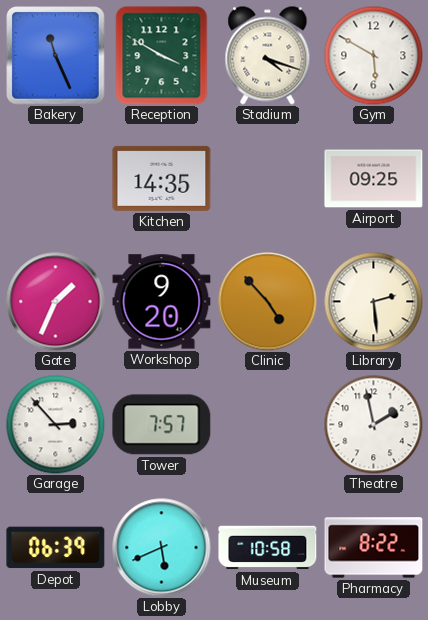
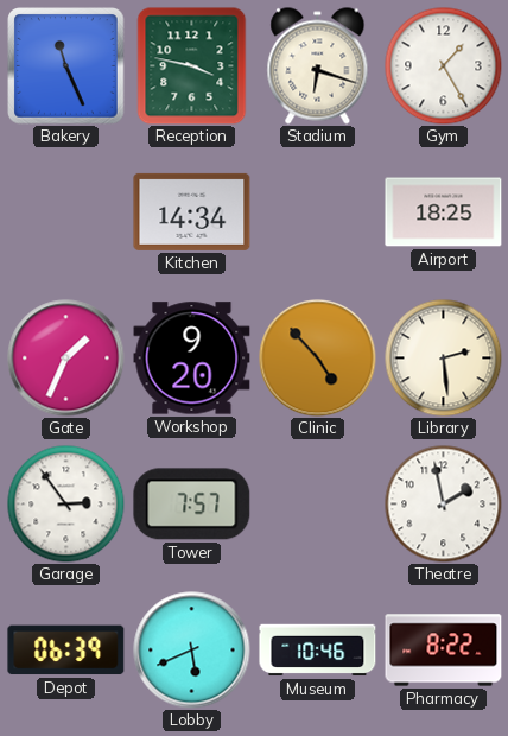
Reception: 3:50 -> 3:47 (192, 66)
Stadium: 4:18 -> 6:18 (318, 66)
Gym: 5:50 -> 1:25 (444, 66)
Kitchen: 14:35 -> 14:34 (192, 211)
Airport: 09:25 -> 18:25 (444, 212)
Garage: 2:53 -> 2:54 (66, 505)
Museum: 10:58 -> 10:46 (318, 651)
